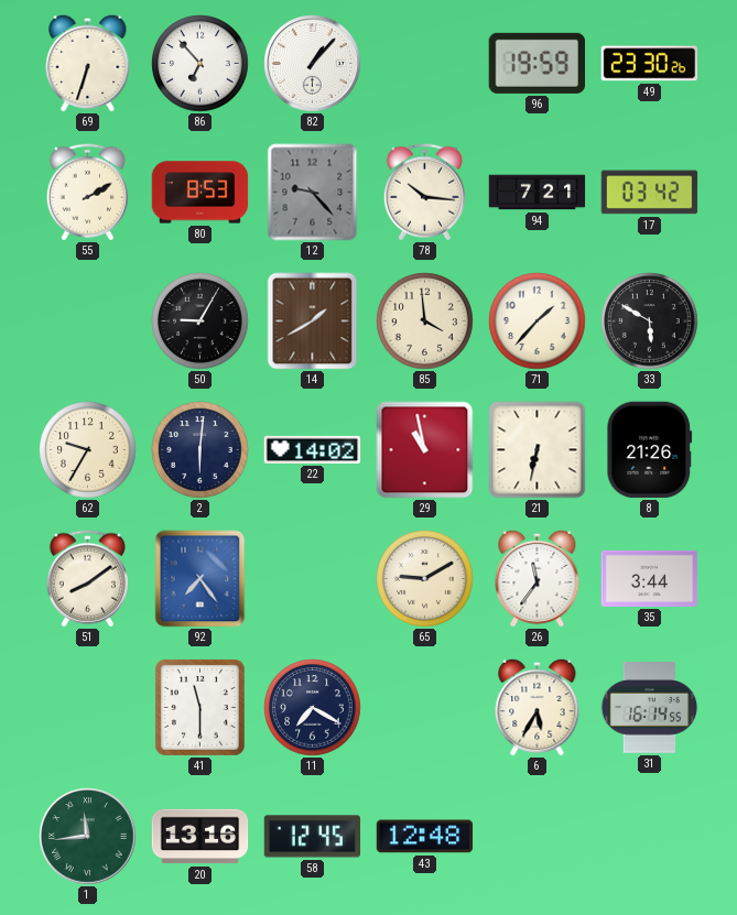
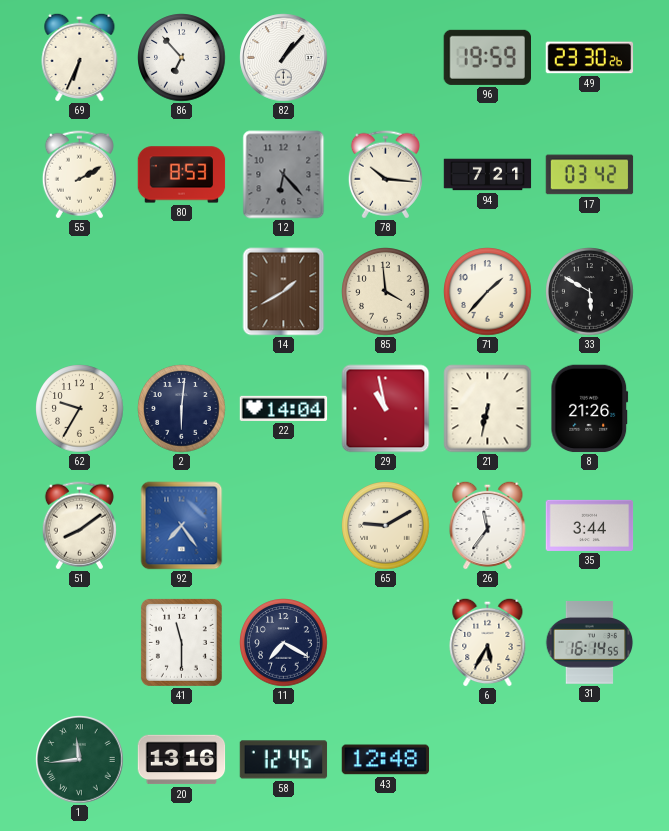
69: 6:33 -> 6:34 (80, 57)
12: 9:23 -> 6:23 (284, 175)
50: 9:05 -> none (200, 322)
22: 14:02 -> 14:04 (284, 408)
